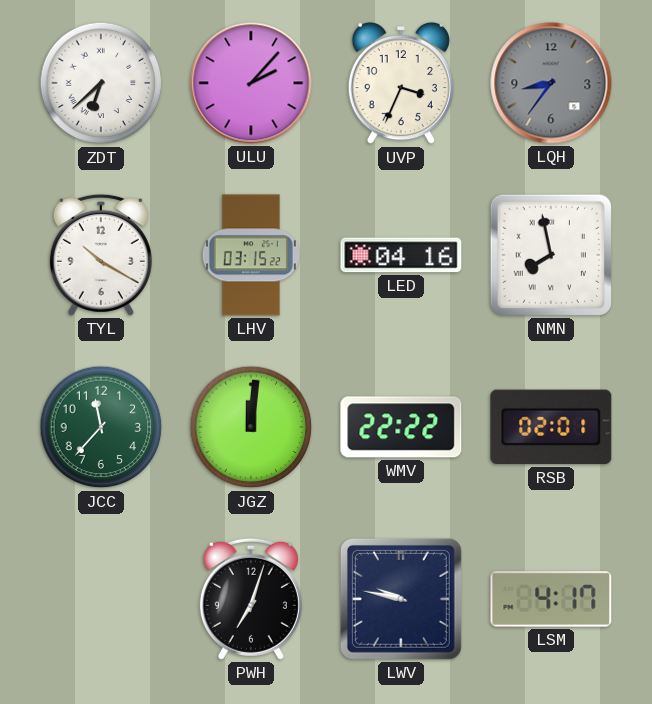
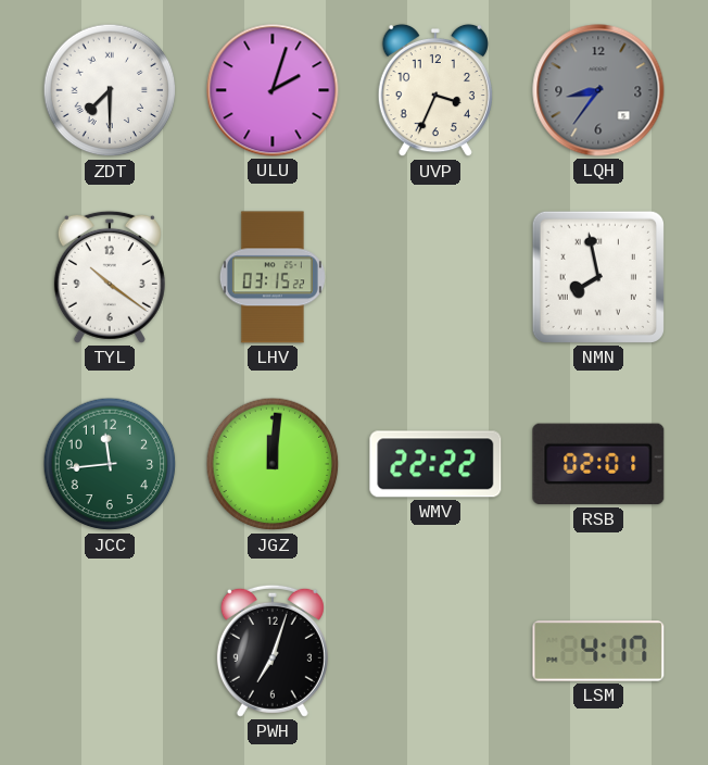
ZDT: 6:38 -> 7:30 (110, 90)
ULU: 2:07 -> 2:03 (273, 90)
TYL: 10:20 -> 10:21 (110, 277)
LED: 04:16 -> none (401, 255)
JCC: 11:37 -> 11:44 (110, 464)
LWV: 9:47 -> none (401, 599)
